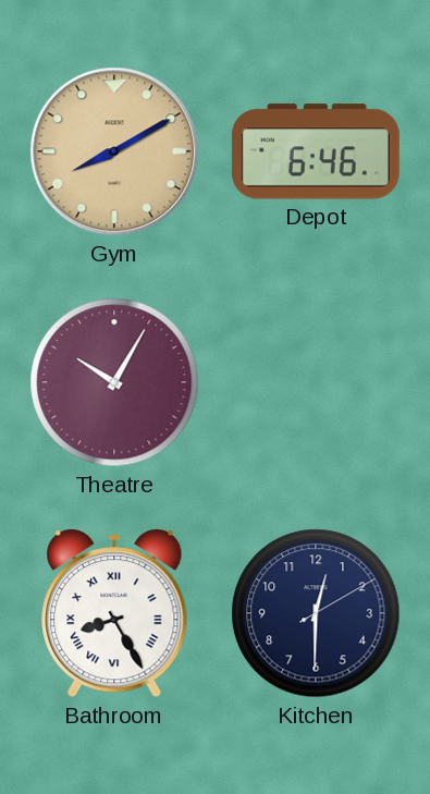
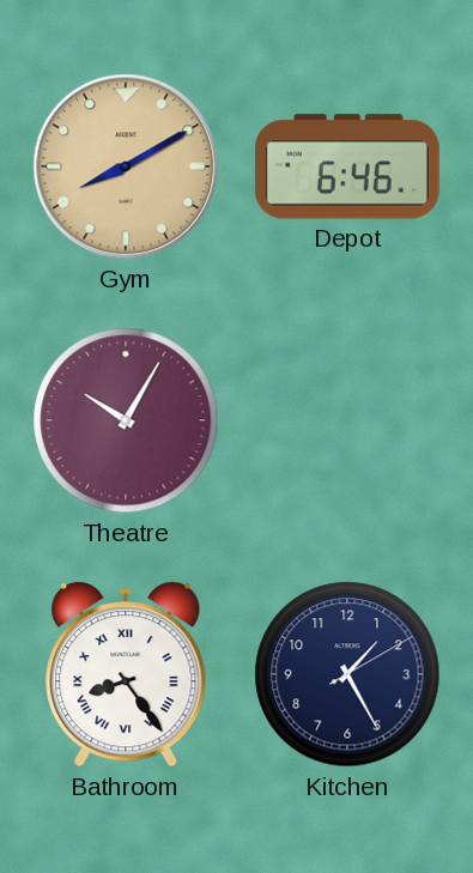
Bathroom: 8:25 -> 8:24 (126, 674)
Kitchen: 12:30 -> 1:25 (347, 674)
